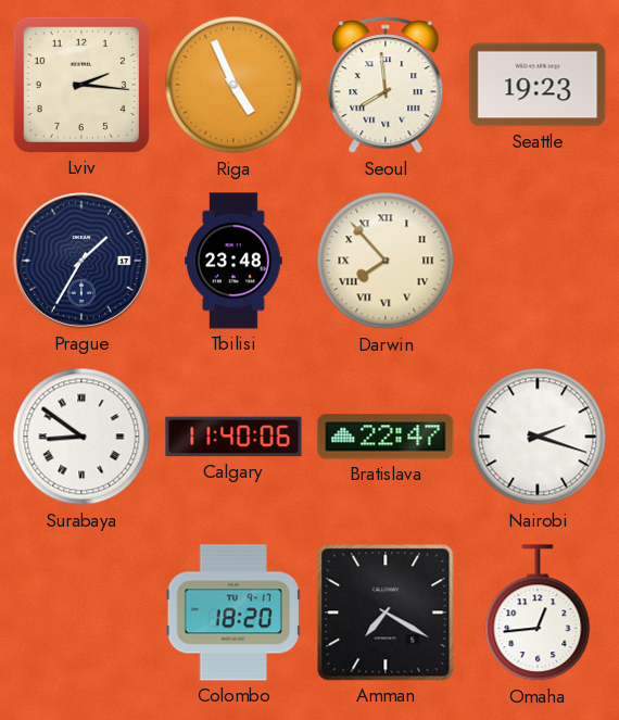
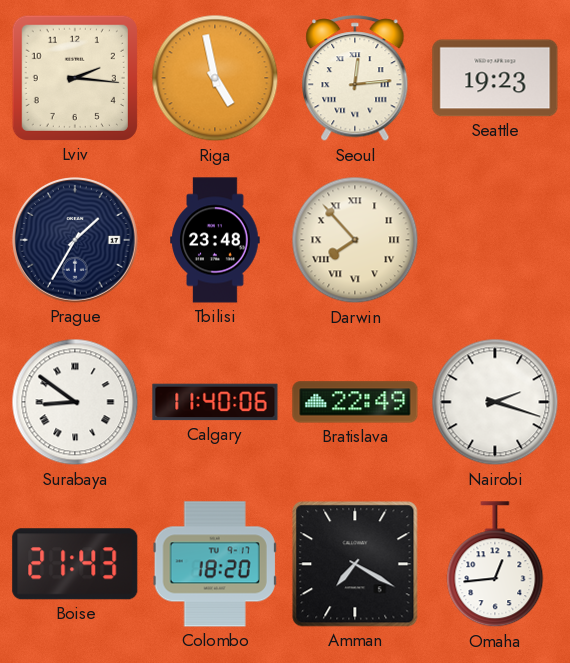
Riga: 4:56 -> 4:58 (215, 78)
Seoul: 7:59 -> 12:14 (355, 79)
Bratislava: 22:47 -> 22:49 (355, 402)
Boise: none -> 21:43 (75, 564)
